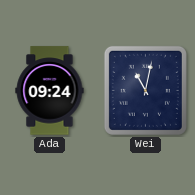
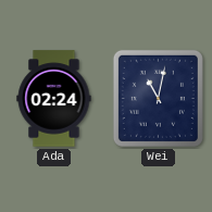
Ada: 09:24 -> 02:24 (54, 99)
